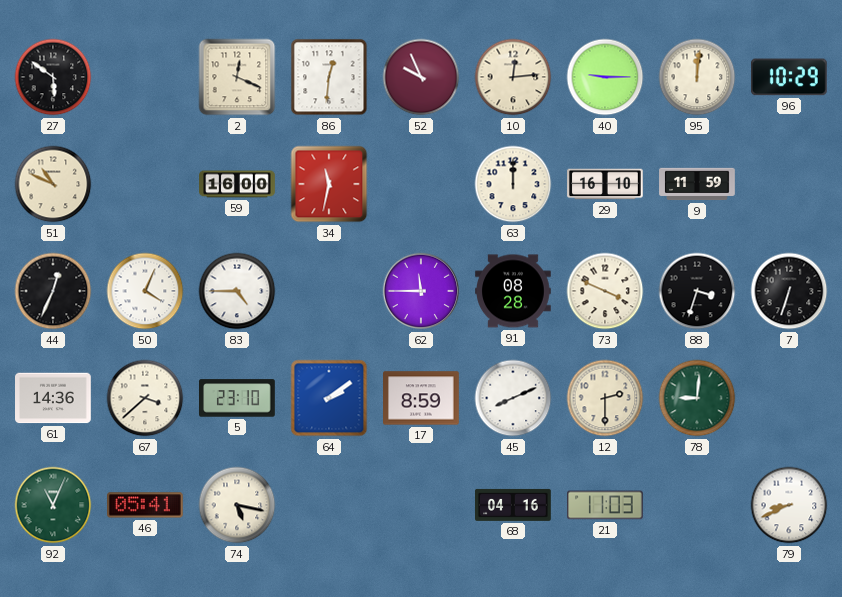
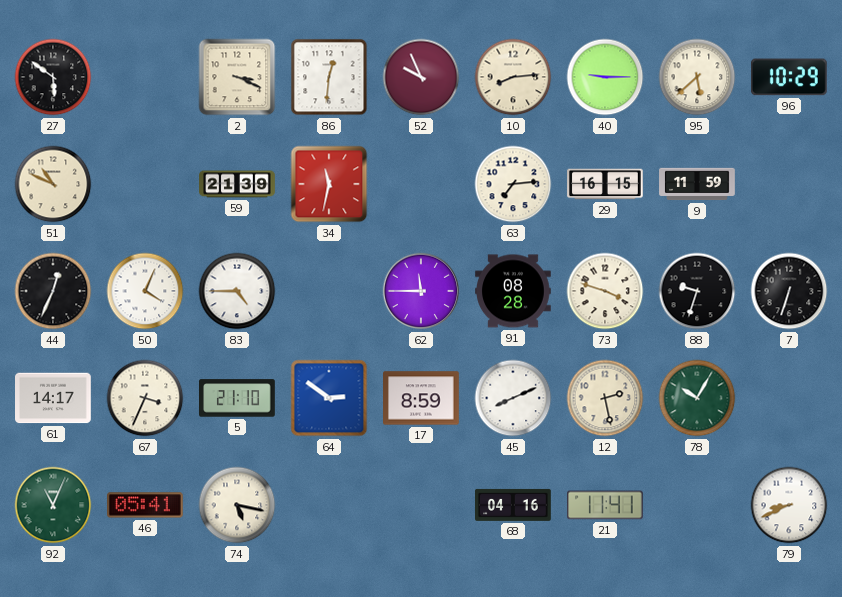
2: 12:19 -> 3:19 (237, 77)
10: 12:14 -> 8:14 (513, 77)
95: 12:01 -> 5:38 (697, 77)
59: 16:00 -> 21:39 (237, 184)
63: 12:00 -> 7:14 (513, 184)
29: 16:10 -> 16:15 (605, 184)
73: 3:49 -> 3:48 (605, 291)
88: 3:33 -> 9:33 (697, 291)
61: 14:36 -> 14:17 (54, 398)
67: 3:38 -> 3:34 (145, 398)
5: 23:10 -> 21:10 (238, 398)
64: 2:09 -> 2:51 (329, 398)
12: 2:30 -> 2:28 (605, 398)
78: 9:01 -> 10:05 (697, 398)
21: 11:03 -> 11:41 (606, 505)
